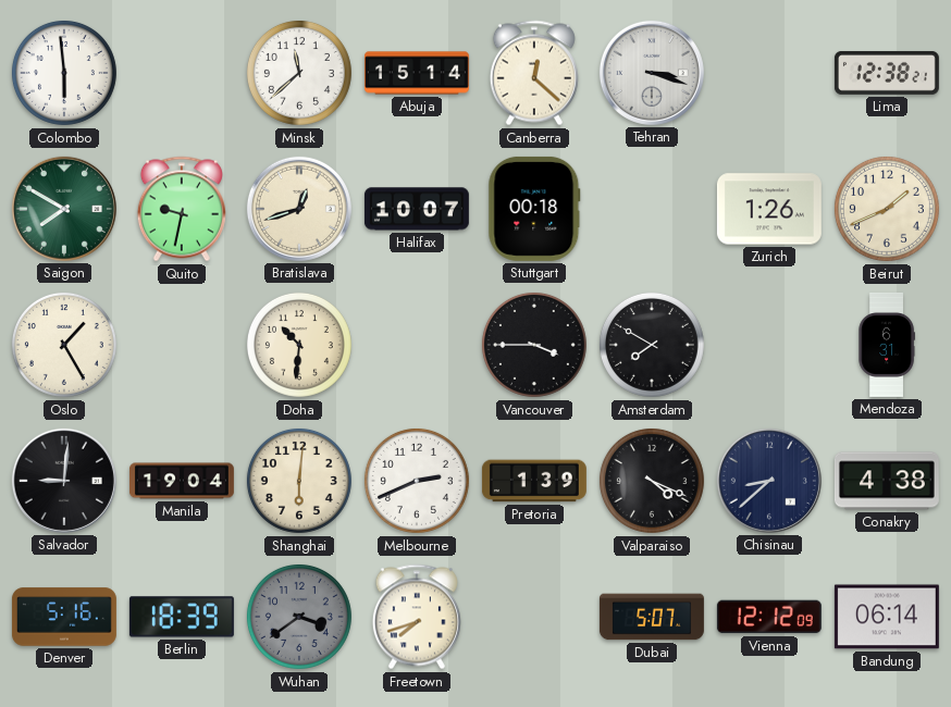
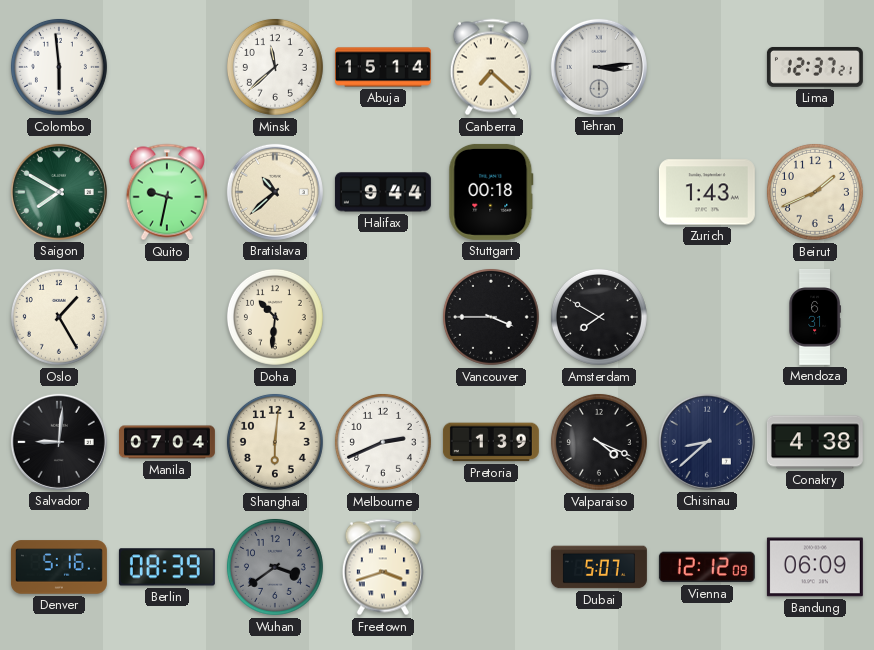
Canberra: 12:22 -> 7:22 (491, 67)
Tehran: 3:18 -> 3:14 (599, 67)
Lima: 12:38 -> 12:37 (815, 67)
Bratislava: 12:42 -> 10:38 (275, 192)
Halifax: 10:07 -> 9:44 (383, 192)
Zurich: 1:26 -> 1:43 (707, 192)
Manila: 19:04 -> 07:04 (167, 442)
Berlin: 18:39 -> 08:39 (167, 567)
Freetown: 7:42 -> 3:42 (383, 567)
Bandung: 06:14 -> 06:09 (815, 567)
